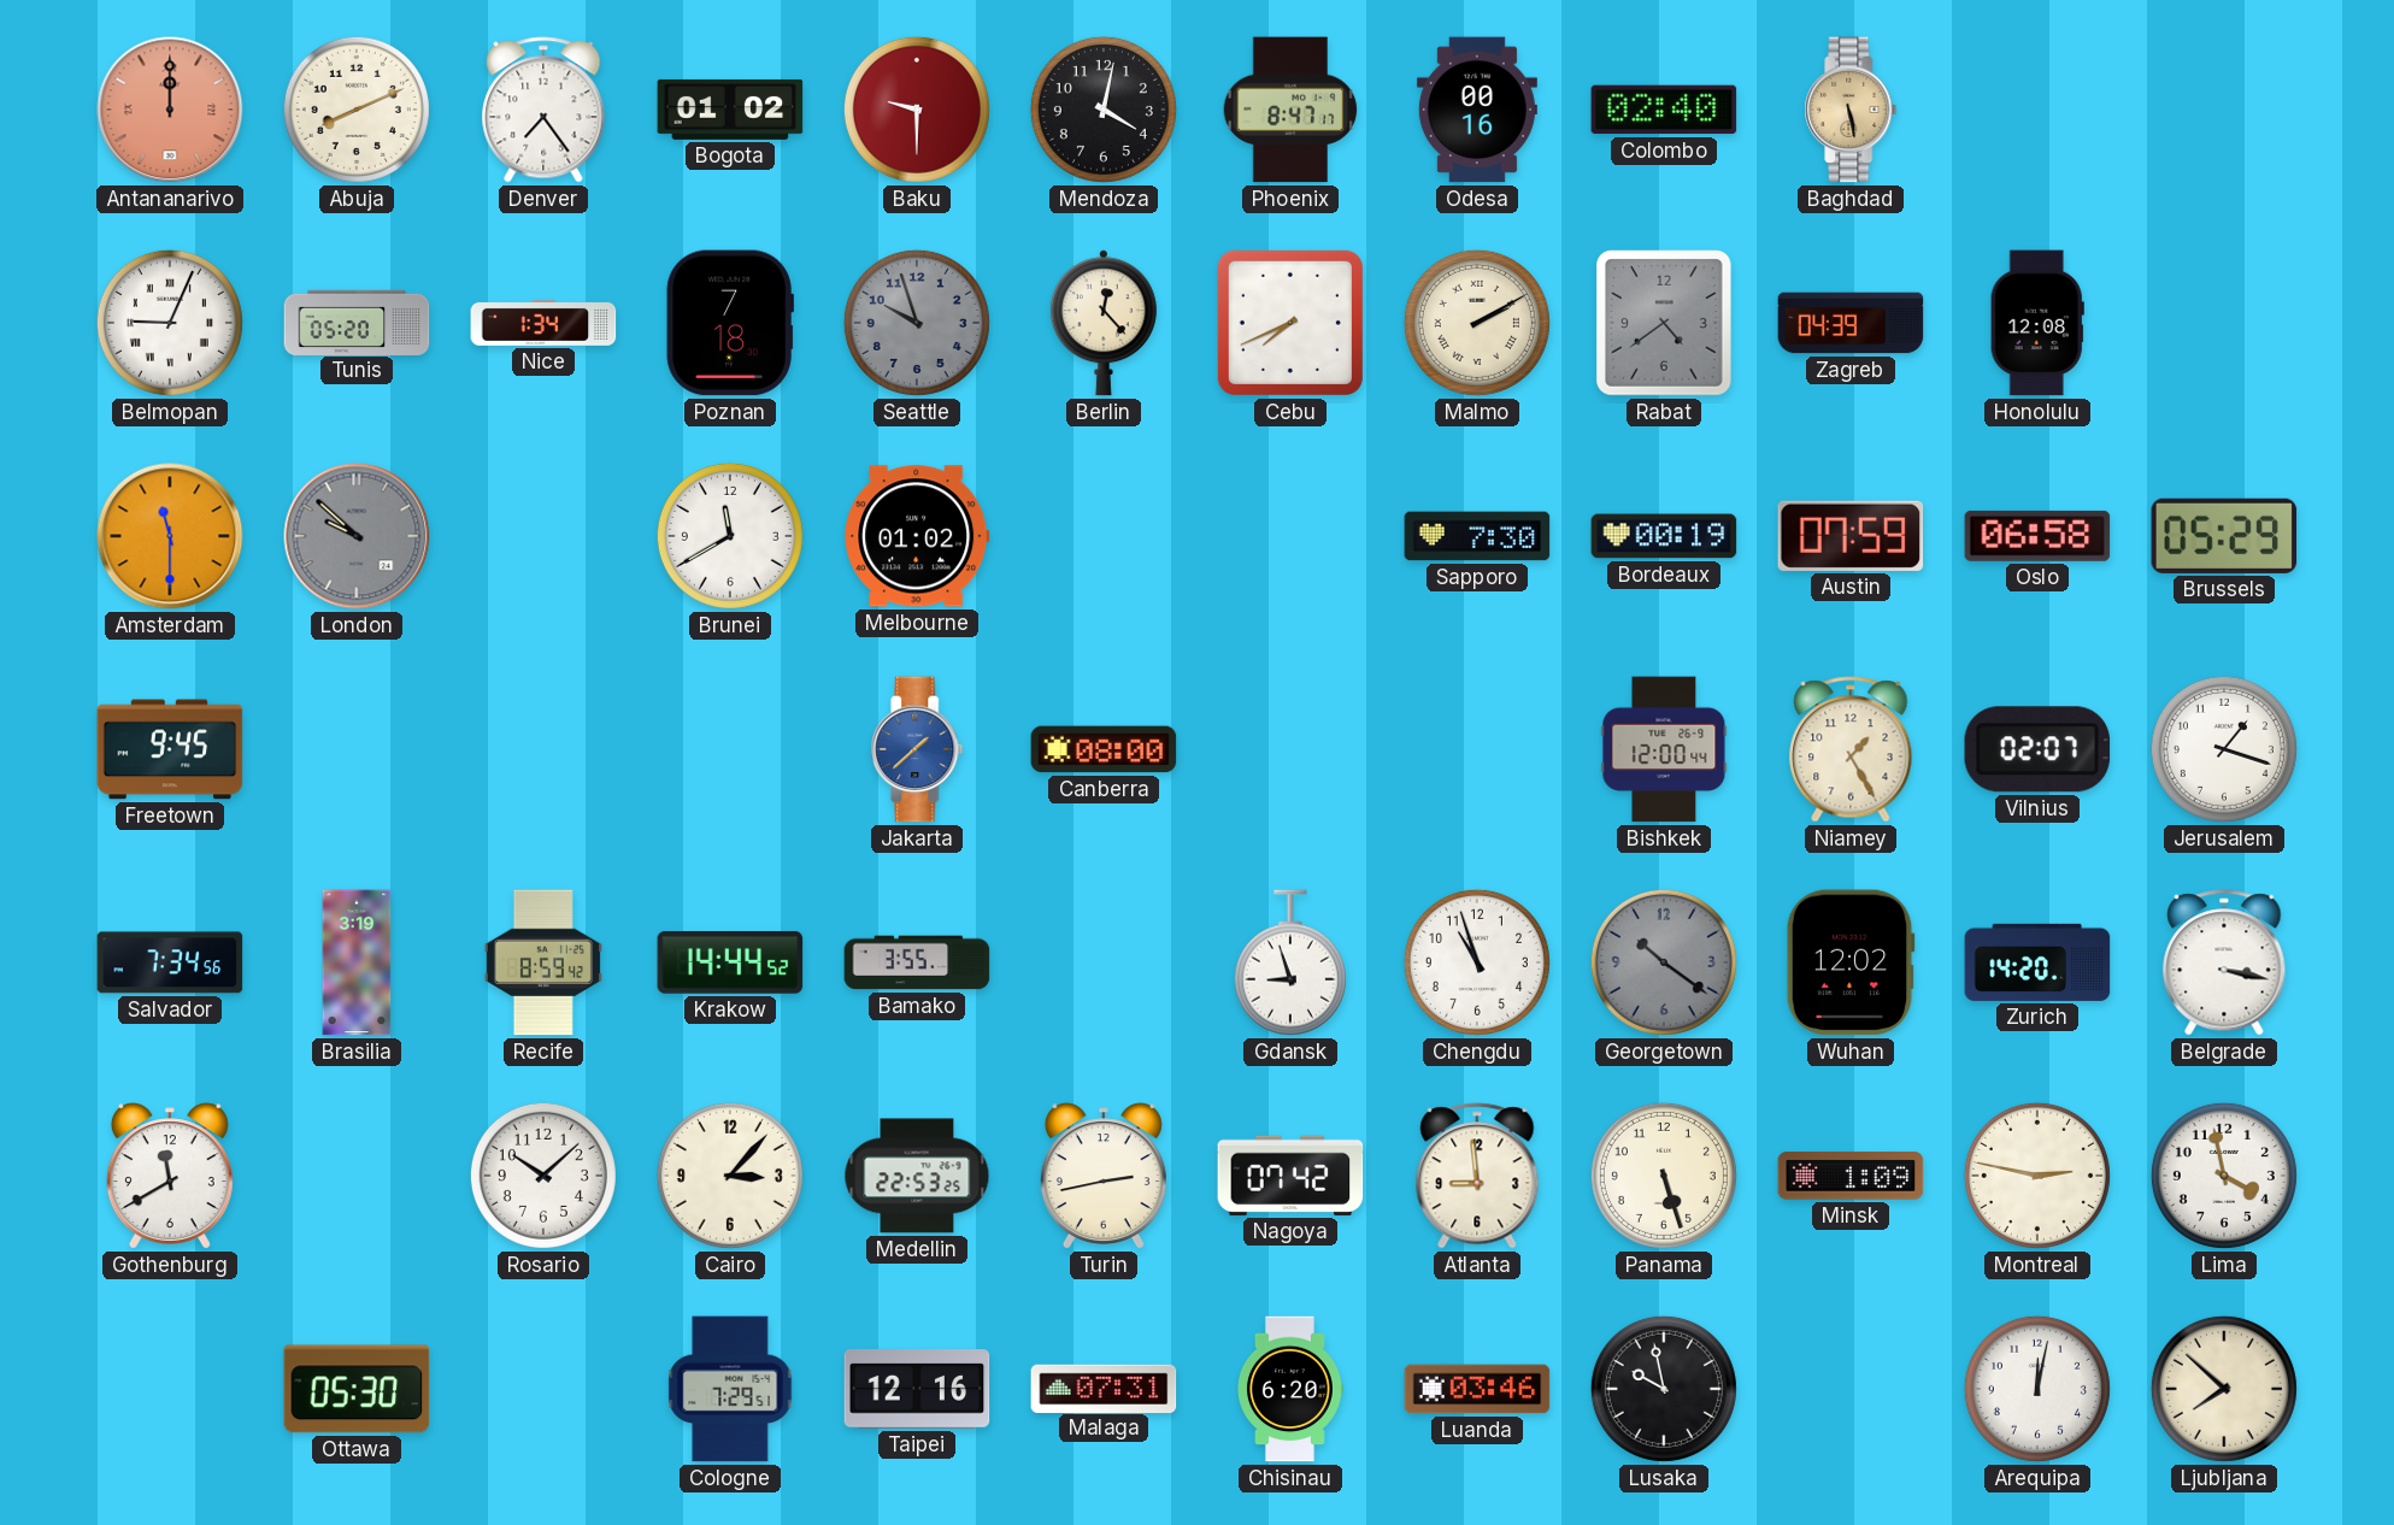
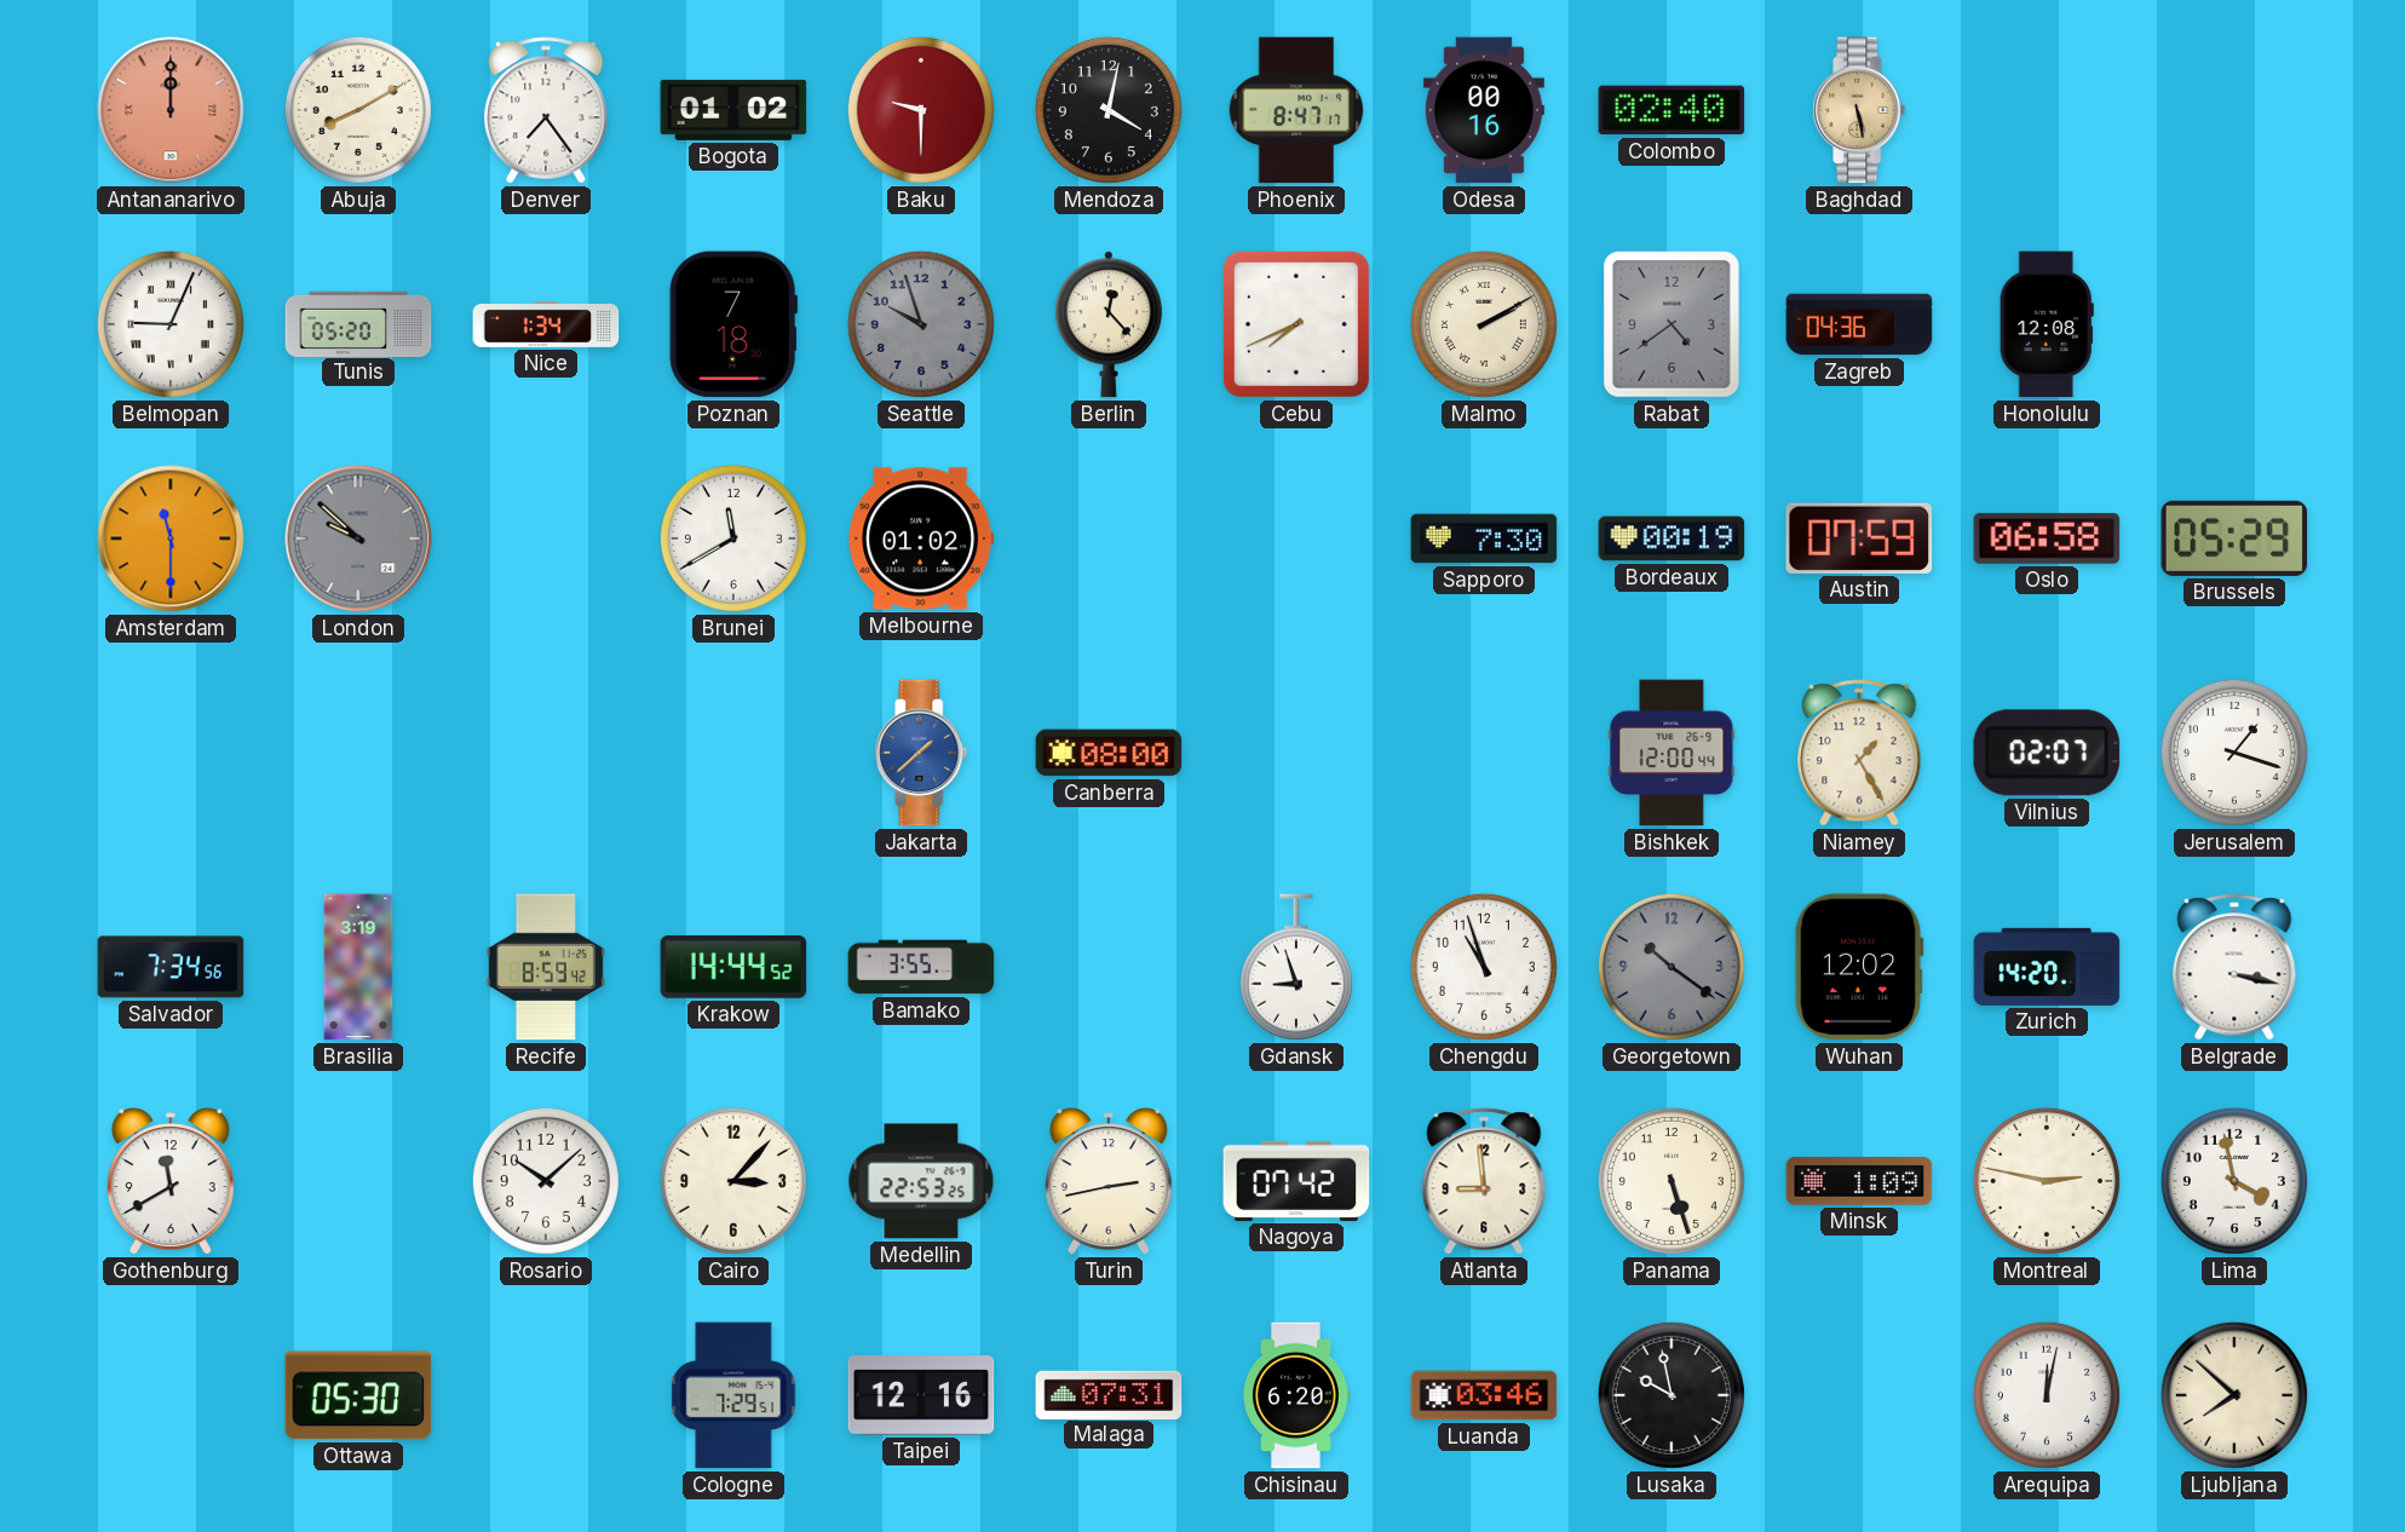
Abuja: 8:11 -> 8:10 (358, 110)
Zagreb: 04:39 -> 04:36 (1859, 324)
Freetown: 9:45 -> none (170, 749)
